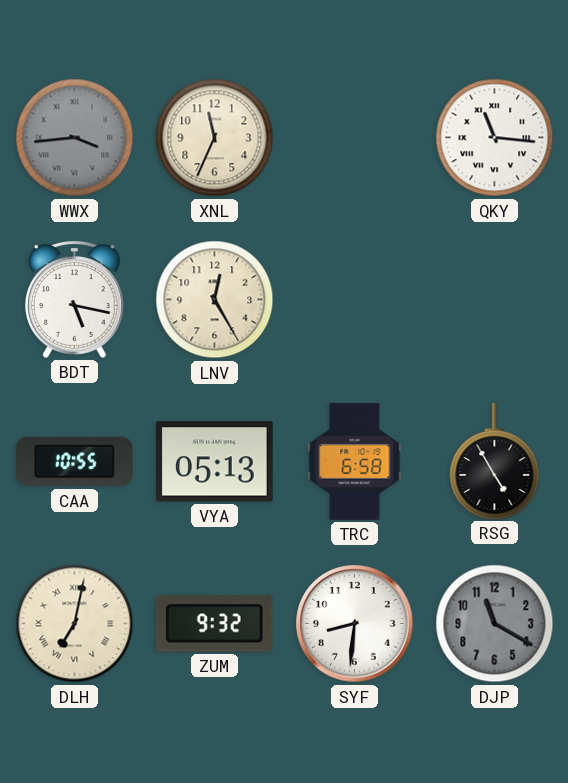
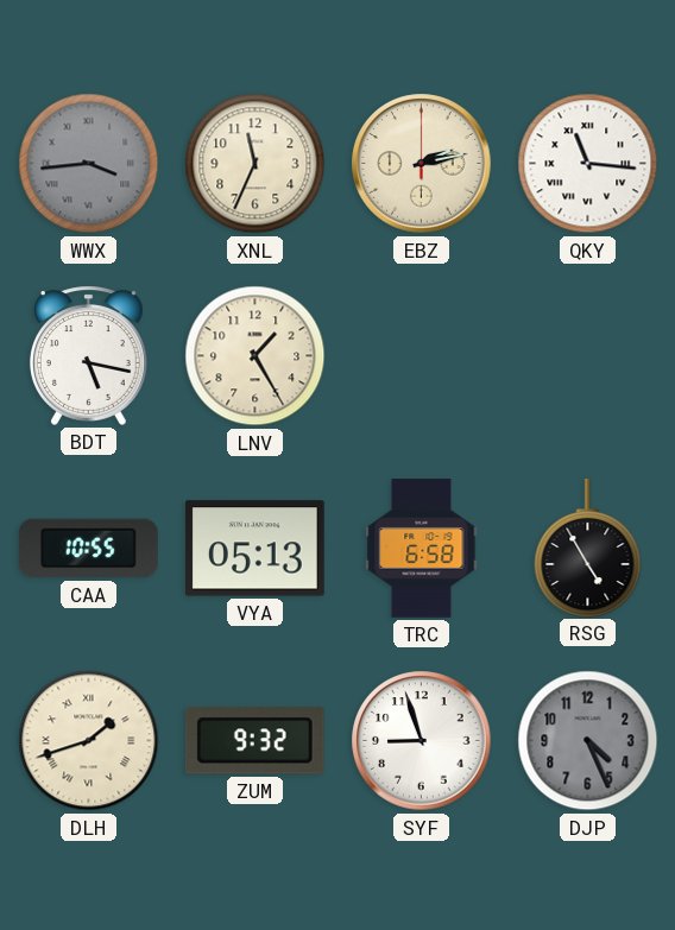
EBZ: none -> 2:13 (422, 164)
LNV: 12:25 -> 1:25 (256, 356)
DLH: 7:02 -> 1:42 (89, 741)
SYF: 8:31 -> 8:57 (422, 741)
DJP: 11:20 -> 4:26 (588, 741)
